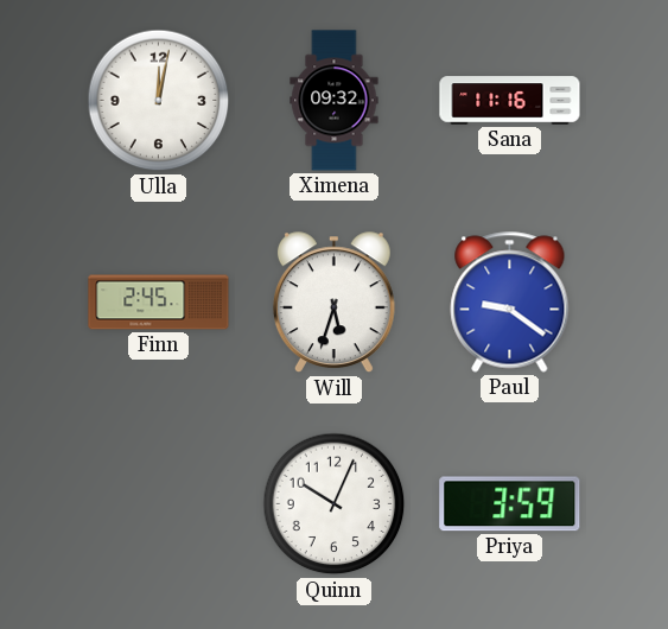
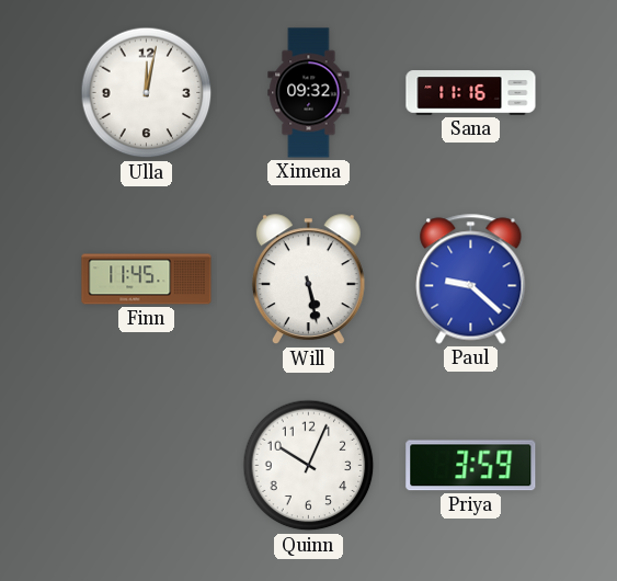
Finn: 2:45 -> 11:45 (147, 280)
Will: 5:33 -> 5:28 (308, 280)
Paul: 9:21 -> 9:22 (471, 280)
